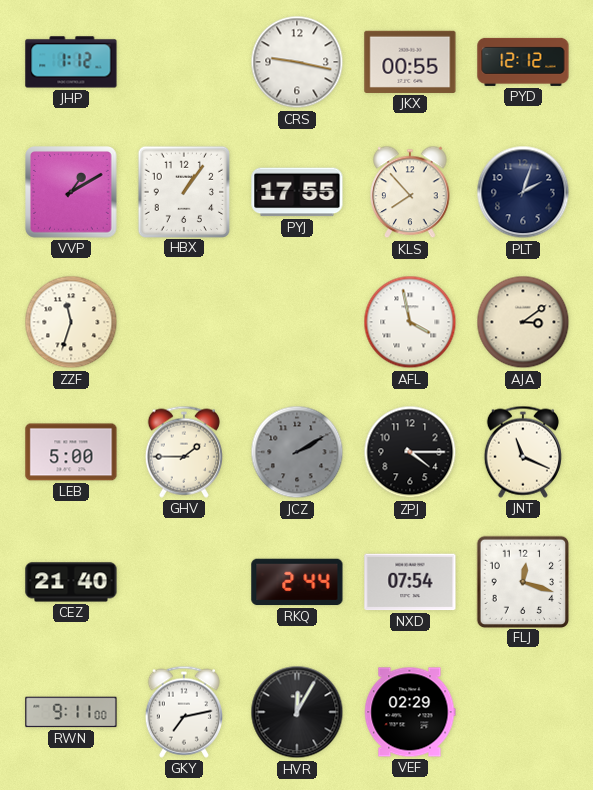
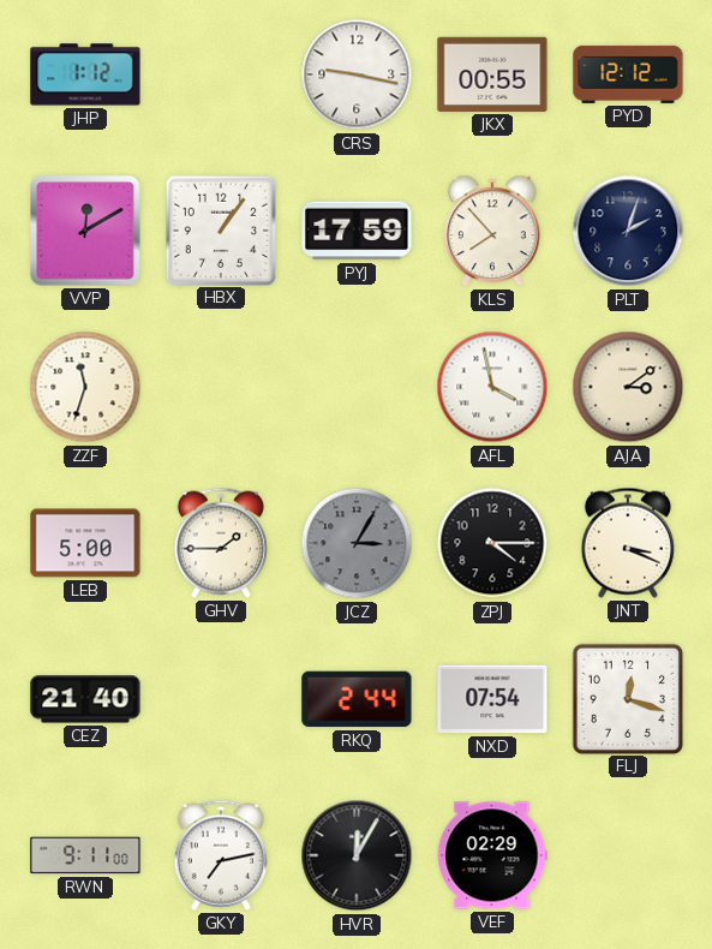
VVP: 1:10 -> 12:10 (85, 231)
PYJ: 17:55 -> 17:59 (357, 231)
JCZ: 2:10 -> 3:05 (357, 543)
JNT: 11:19 -> 3:19 (628, 543)
